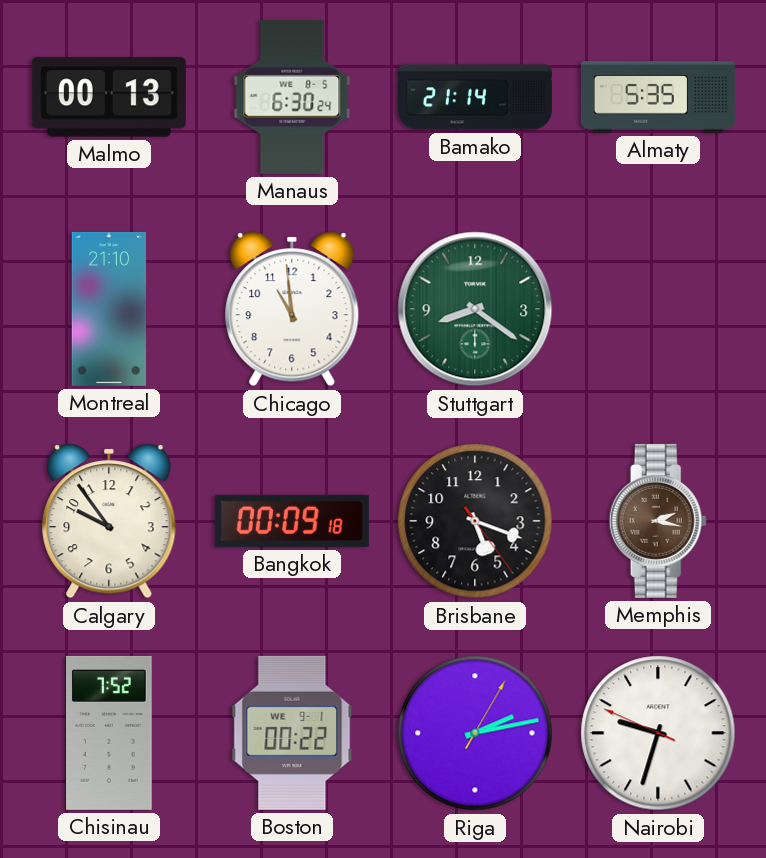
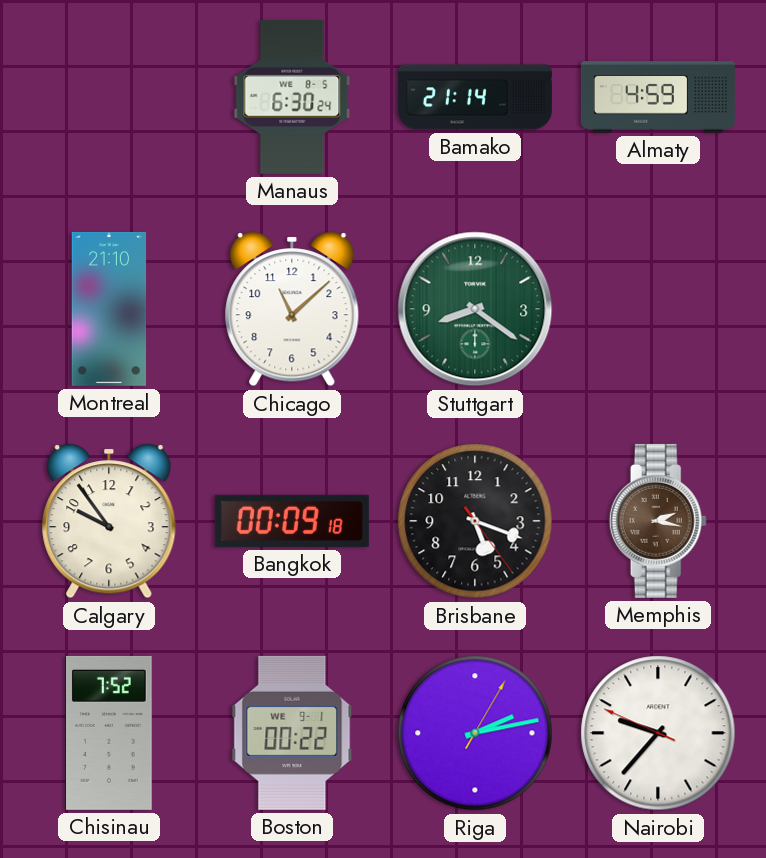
Malmo: 00:13 -> none (109, 97)
Almaty: 5:35 -> 4:59 (658, 97)
Chicago: 10:59 -> 11:08 (292, 309)
Nairobi: 9:32 -> 9:36 (658, 733)
